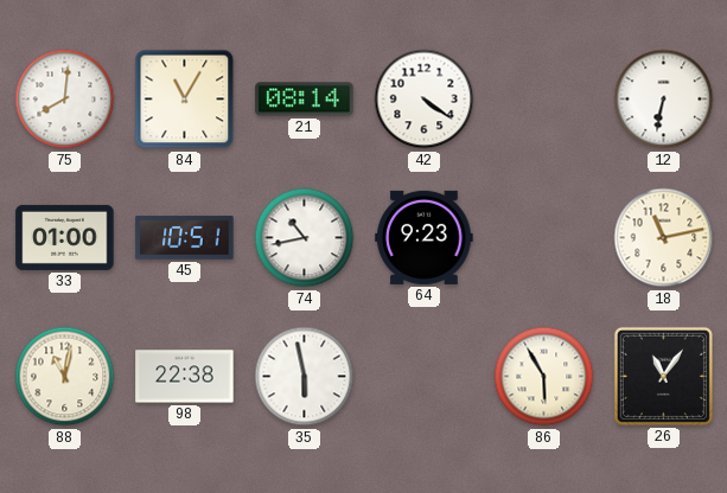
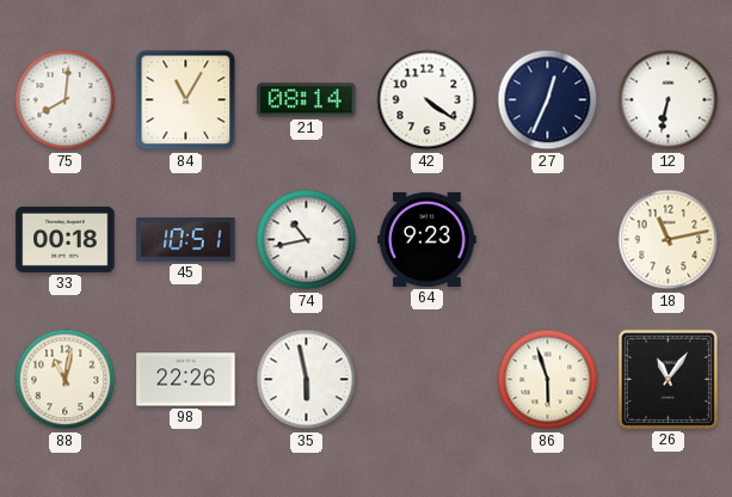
27: none -> 12:34 (548, 100)
33: 01:00 -> 00:18 (66, 239)
98: 22:38 -> 22:26 (186, 380)
86: 5:55 -> 5:57 (548, 380)
